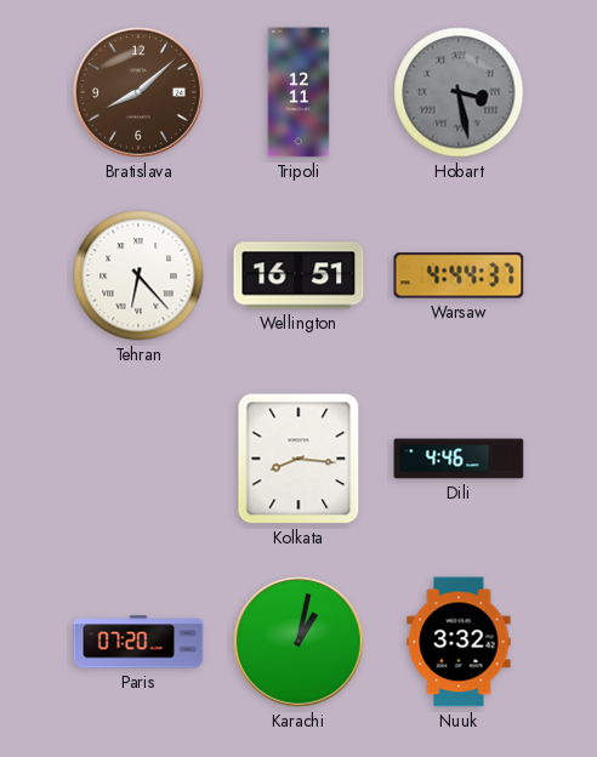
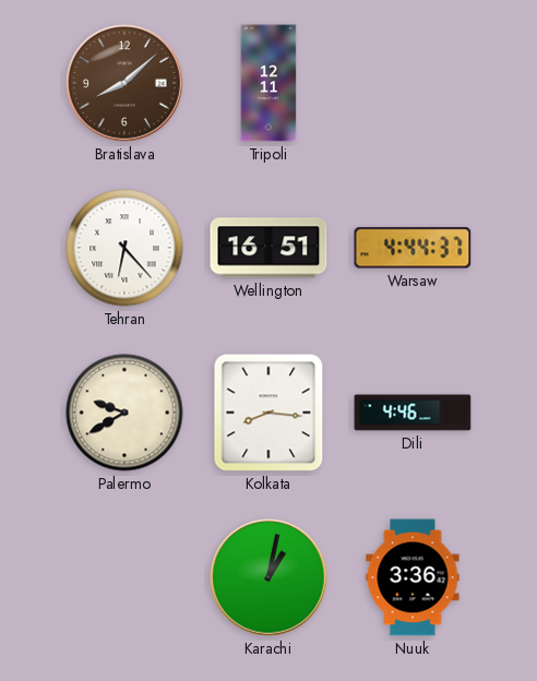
Hobart: 3:28 -> none (459, 92)
Palermo: none -> 9:40 (124, 413)
Paris: 07:20 -> none (138, 642)
Nuuk: 3:32 -> 3:36 (413, 577)
